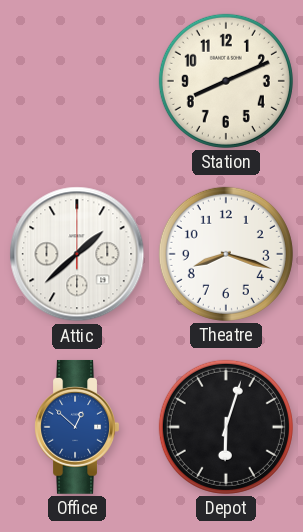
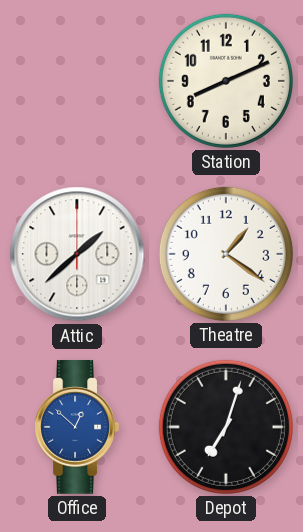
Theatre: 8:18 -> 1:21 (226, 254)
Depot: 6:03 -> 7:03 (226, 427)
